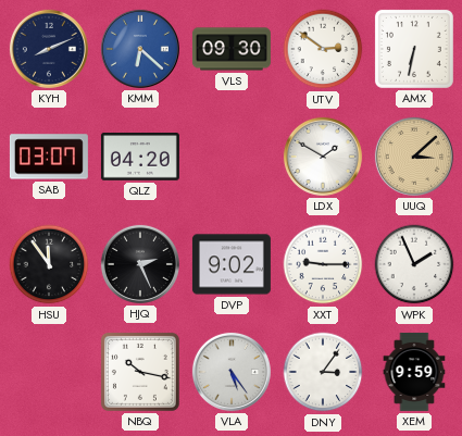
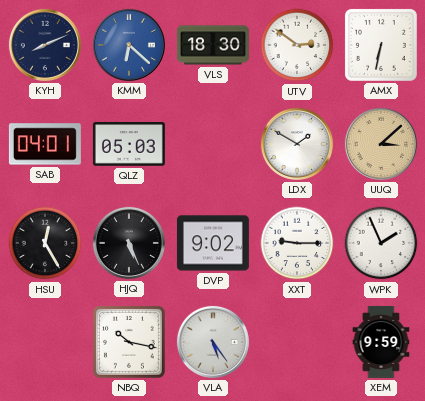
VLS: 09:30 -> 18:30 (213, 45)
SAB: 03:07 -> 04:01 (45, 144)
QLZ: 04:20 -> 05:03 (129, 144)
HSU: 11:54 -> 12:25 (45, 243)
HJQ: 2:26 -> 5:26 (129, 243)
DNY: 3:06 -> none (323, 372)
